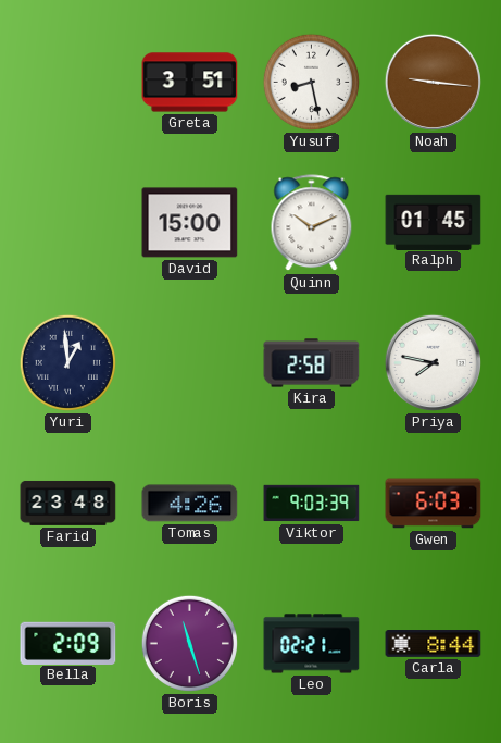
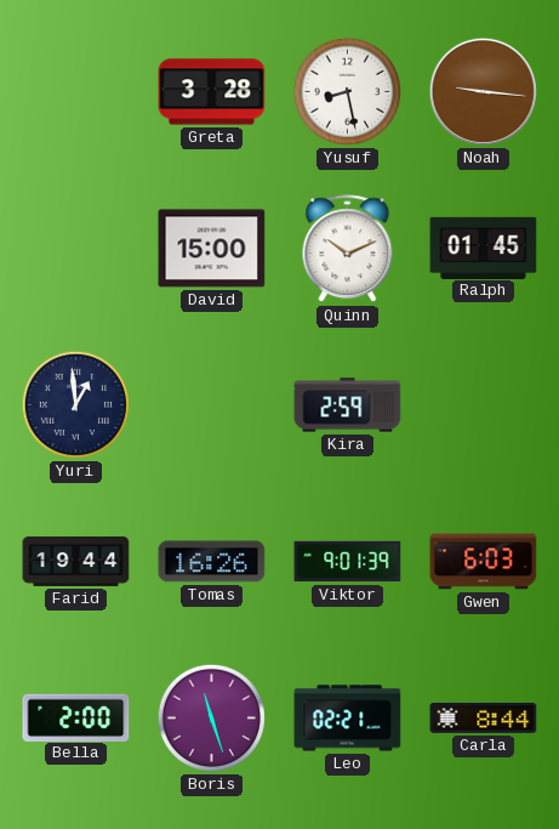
Greta: 3:51 -> 3:28 (212, 92)
Kira: 2:58 -> 2:59 (348, 405)
Priya: 7:47 -> none (433, 362)
Farid: 23:48 -> 19:44 (76, 561)
Tomas: 4:26 -> 16:26 (212, 562)
Viktor: 9:03 -> 9:01 (348, 562)
Bella: 2:09 -> 2:00 (76, 717)
